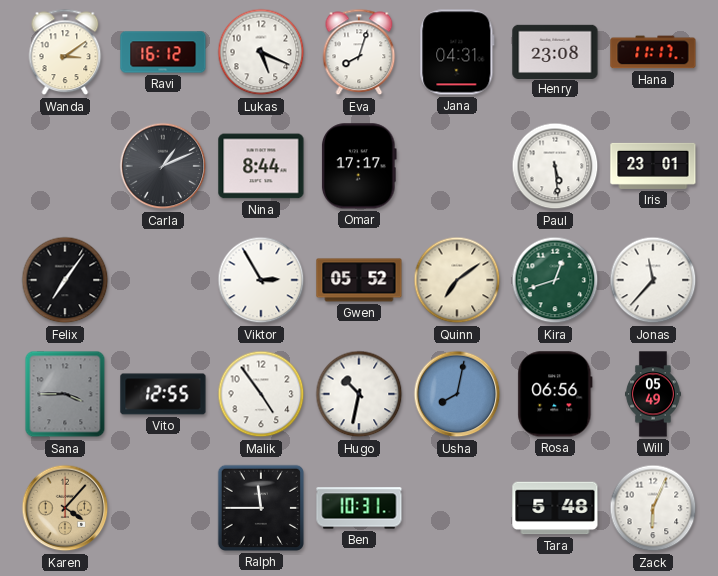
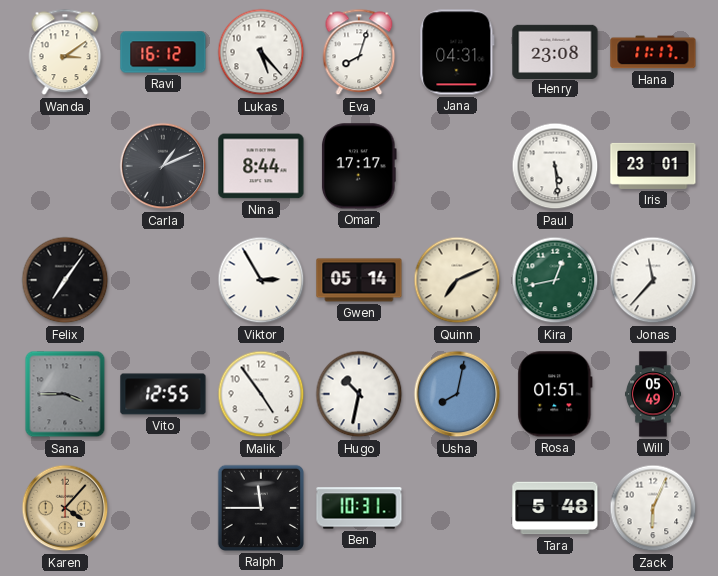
Lukas: 5:19 -> 5:23 (261, 52)
Gwen: 05:52 -> 05:14 (359, 280)
Quinn: 7:09 -> 7:11 (457, 280)
Kira: 12:42 -> 12:43 (555, 280)
Rosa: 06:56 -> 01:51 (555, 394)
